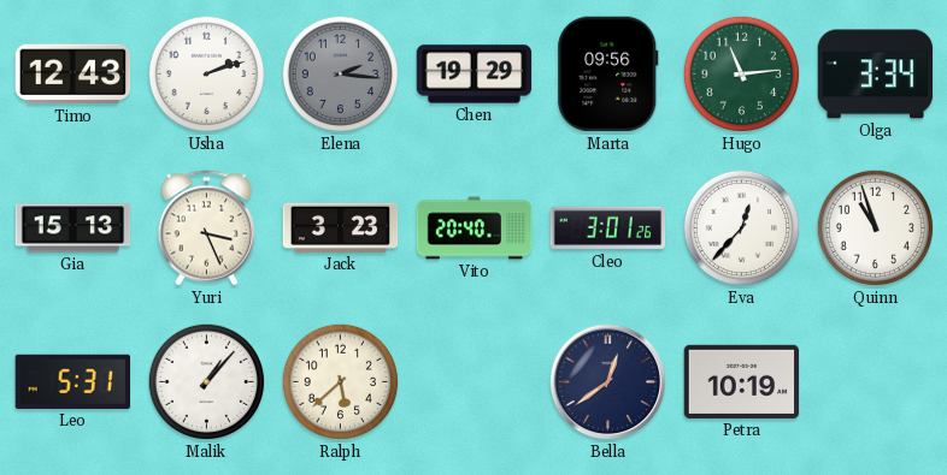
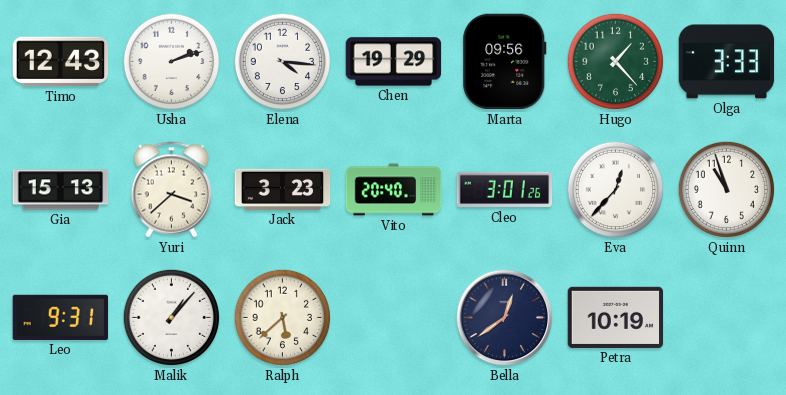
Elena: 2:16 -> 4:16 (283, 62)
Elena dial: grey -> white (283, 62)
Hugo: 11:14 -> 1:23 (616, 62)
Olga: 3:34 -> 3:33 (727, 62)
Yuri: 3:26 -> 3:38 (172, 190)
Leo: 5:31 -> 9:31 (61, 317)
